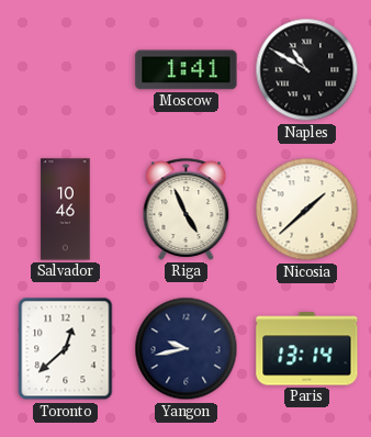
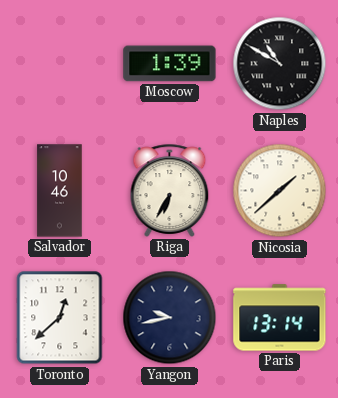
Moscow: 1:41 -> 1:39 (170, 64)
Riga: 4:56 -> 6:35 (170, 190)
